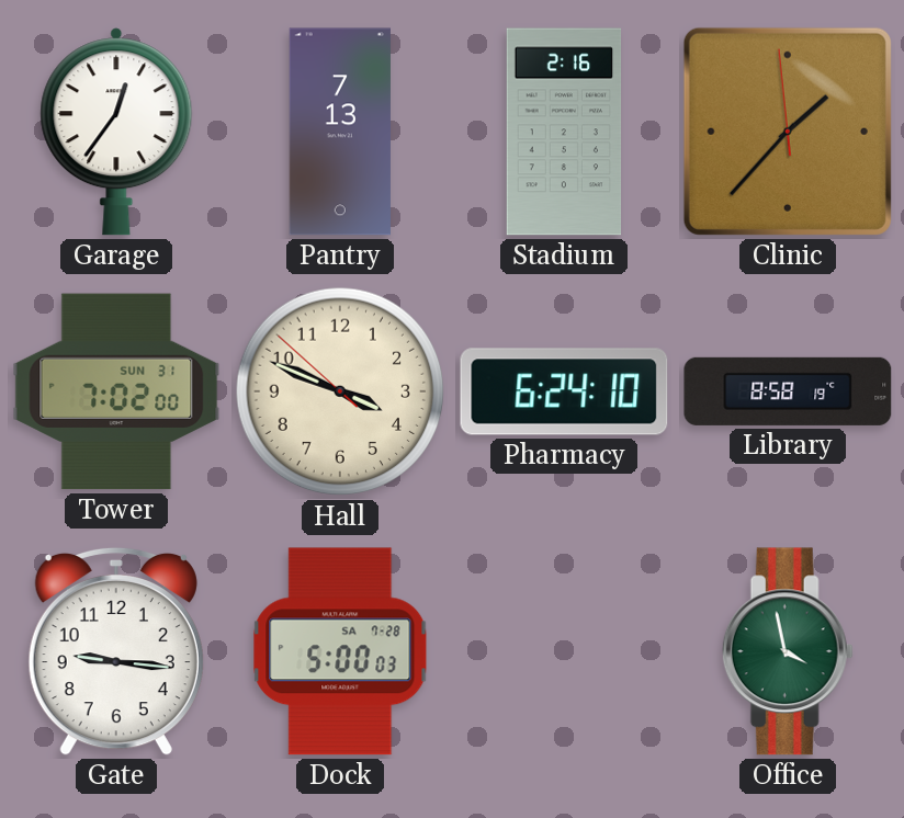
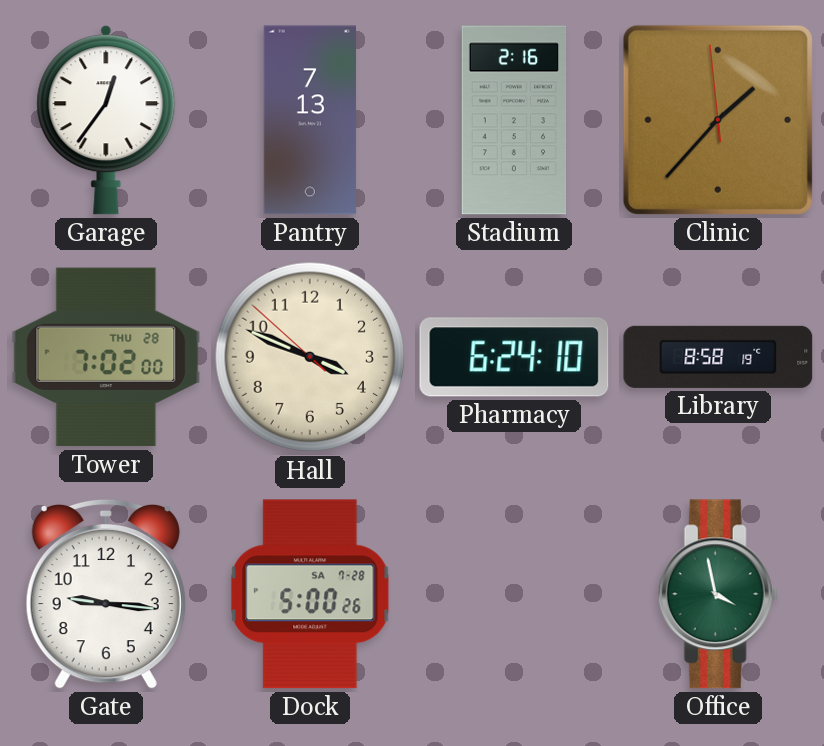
Tower date: SUN 31 -> THU 28 (106, 357)
Dock: 5:00:03 -> 5:00:26 (310, 594)
